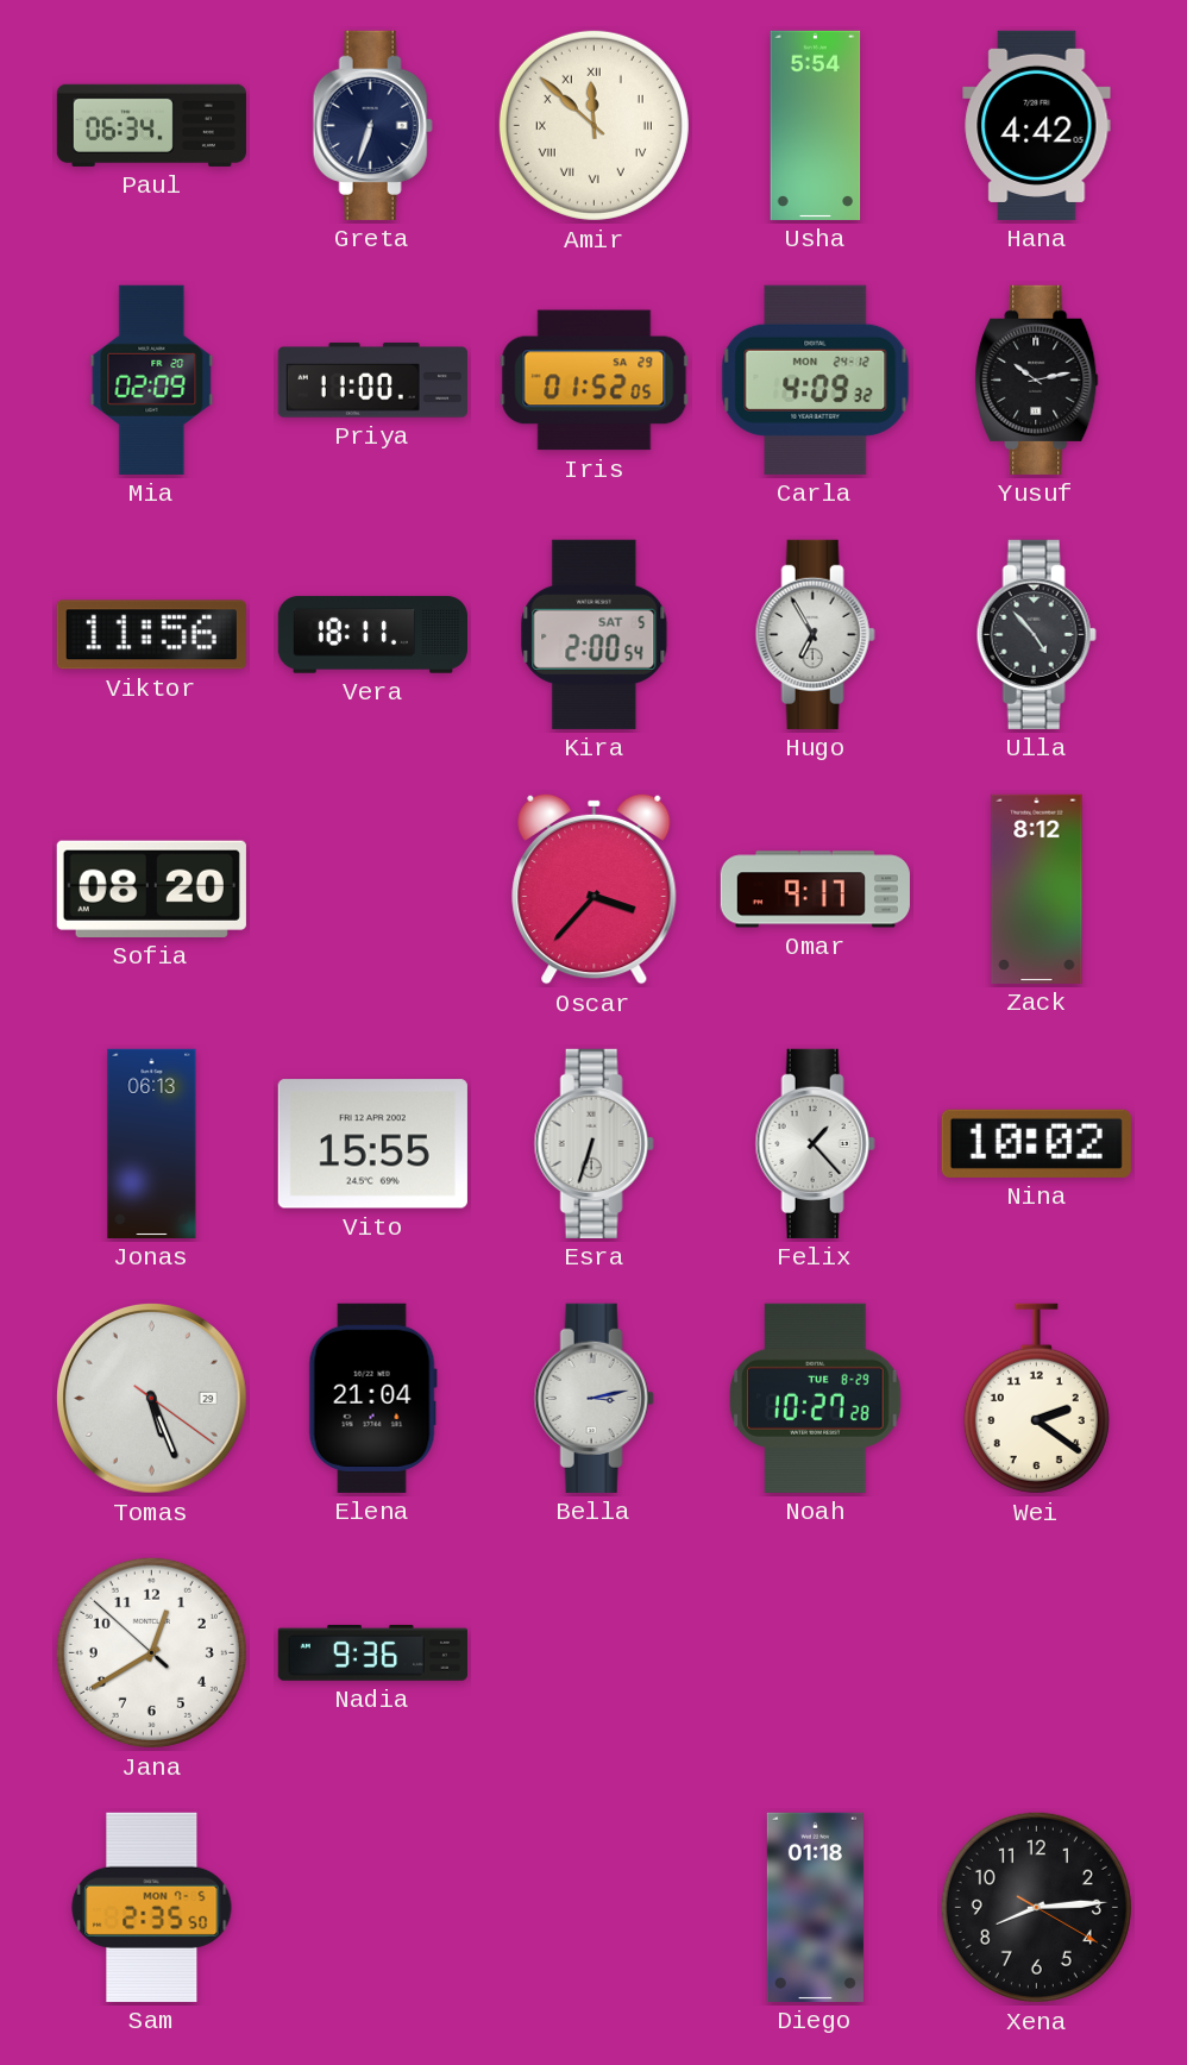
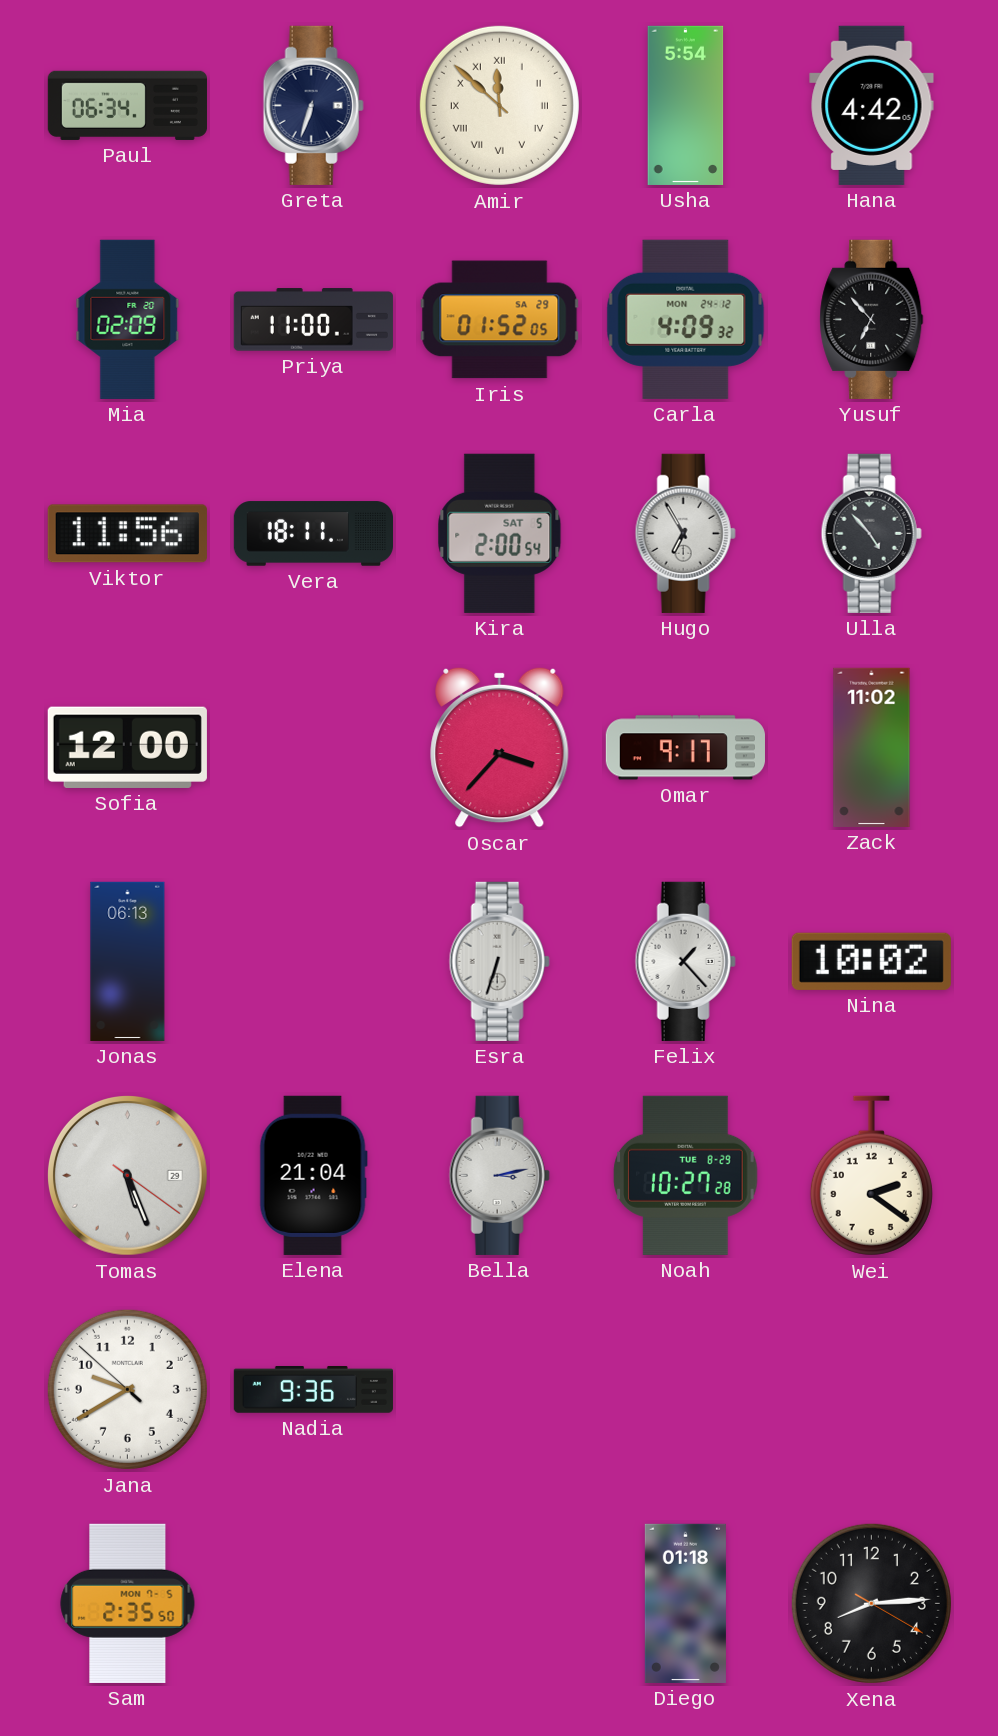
Yusuf: 10:13 -> 6:53 (872, 319)
Sofia: 08:20 -> 12:00 (127, 747)
Zack: 8:12 -> 11:02 (872, 747)
Vito: 15:55 -> none (372, 1144)
Jana: 12:39 -> 9:39 (127, 1389)
